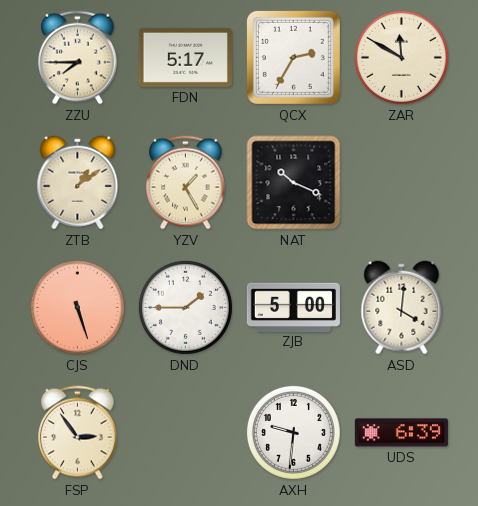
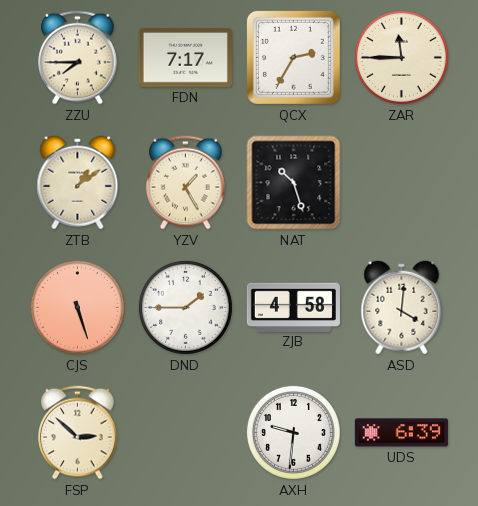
FDN: 5:17 -> 7:17 (185, 58)
ZAR: 11:50 -> 11:45 (401, 57)
NAT: 10:19 -> 10:27 (294, 183)
ZJB: 5:00 -> 4:58 (293, 307)
FSP: 2:54 -> 2:52 (78, 433)
